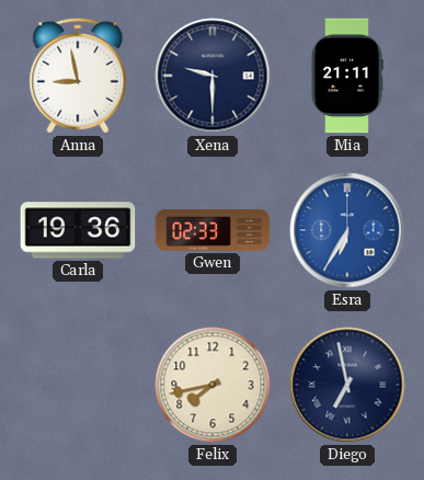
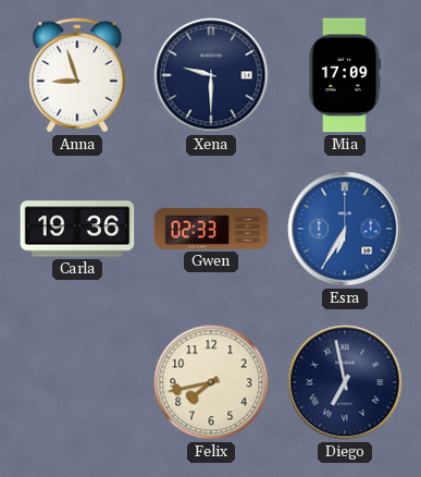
Anna: 8:58 -> 8:57 (77, 75)
Mia: 21:11 -> 17:09 (345, 75)
